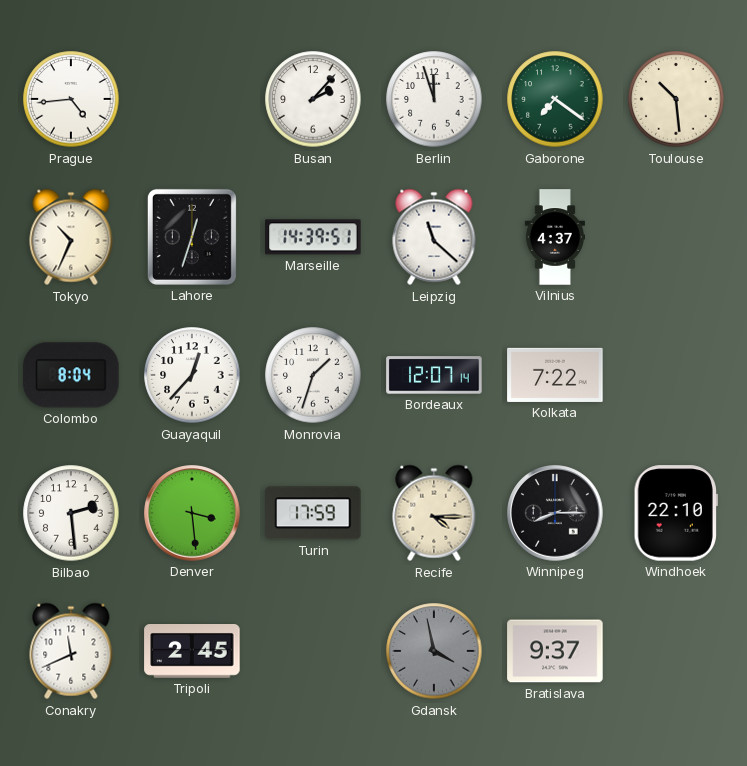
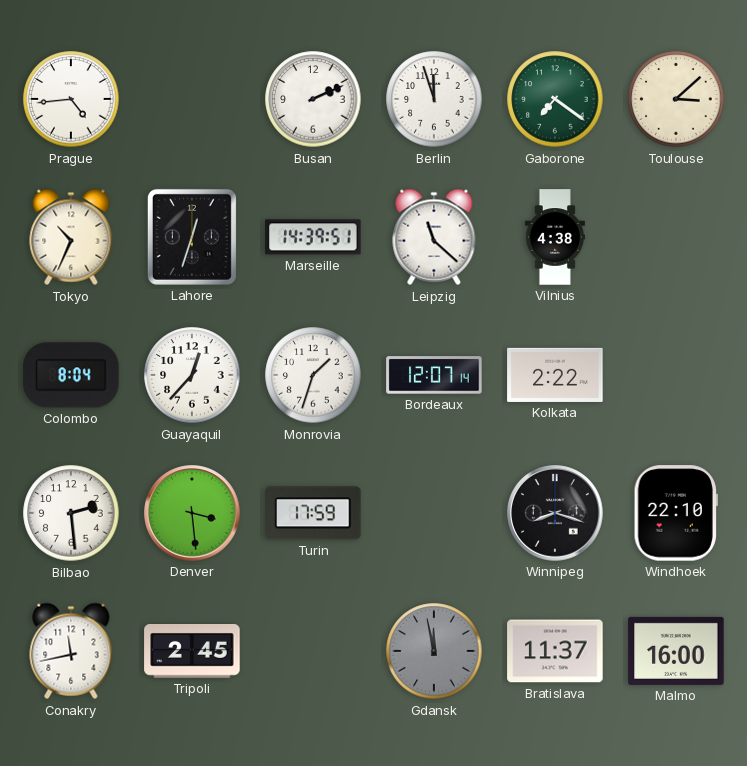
Busan: 2:07 -> 2:11 (313, 99)
Toulouse: 10:29 -> 3:08 (676, 99)
Vilnius: 4:37 -> 4:38 (555, 237)
Kolkata: 7:22 -> 2:22 (555, 375)
Recife: 4:15 -> none (434, 513)
Winnipeg: 8:15 -> 8:18 (555, 513)
Conakry: 11:41 -> 11:43 (71, 651)
Gdansk: 3:58 -> 11:58 (434, 651)
Bratislava: 9:37 -> 11:37 (555, 651)
Malmo: none -> 16:00 (676, 651)
